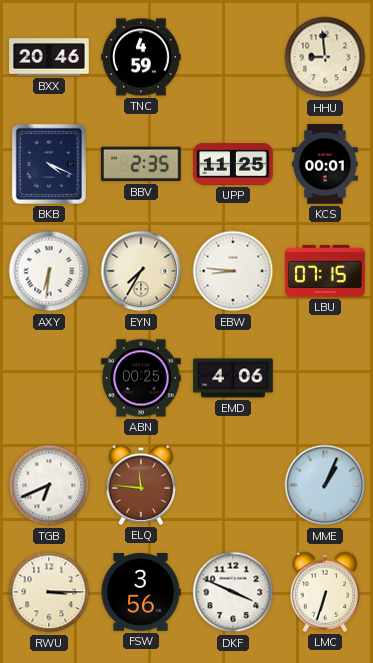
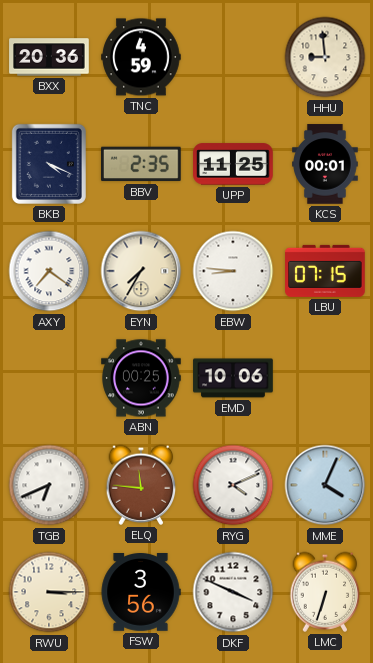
BXX: 20:46 -> 20:36 (49, 57)
AXY: 6:31 -> 7:21 (49, 271)
EMD: 4:06 -> 10:06 (233, 378)
RYG: none -> 4:11 (233, 485)
MME: 1:04 -> 4:04 (325, 485)
